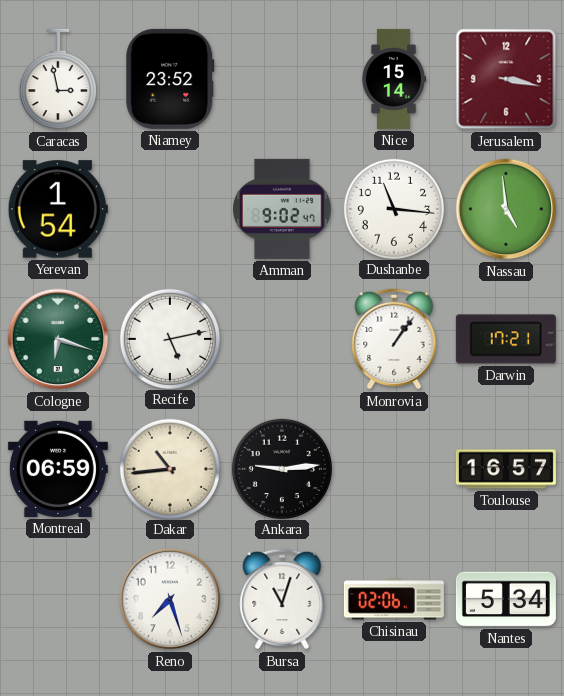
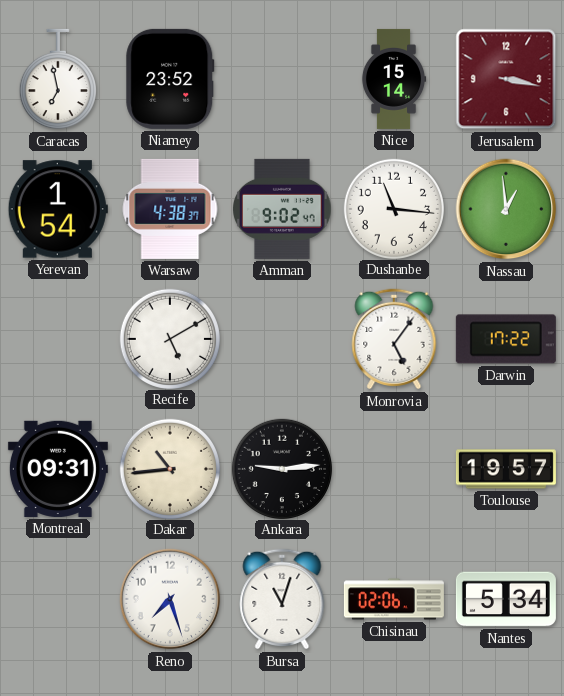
Caracas: 2:58 -> 6:58 (58, 79)
Warsaw: none -> 4:38 (170, 209)
Nassau: 4:59 -> 12:59 (506, 209)
Cologne: 6:18 -> none (58, 339)
Recife: 5:13 -> 5:10 (169, 338)
Monrovia: 1:06 -> 5:06 (394, 339)
Darwin: 17:21 -> 17:22 (506, 339)
Montreal: 06:59 -> 09:31 (58, 469)
Toulouse: 16:57 -> 19:57 (506, 469)
